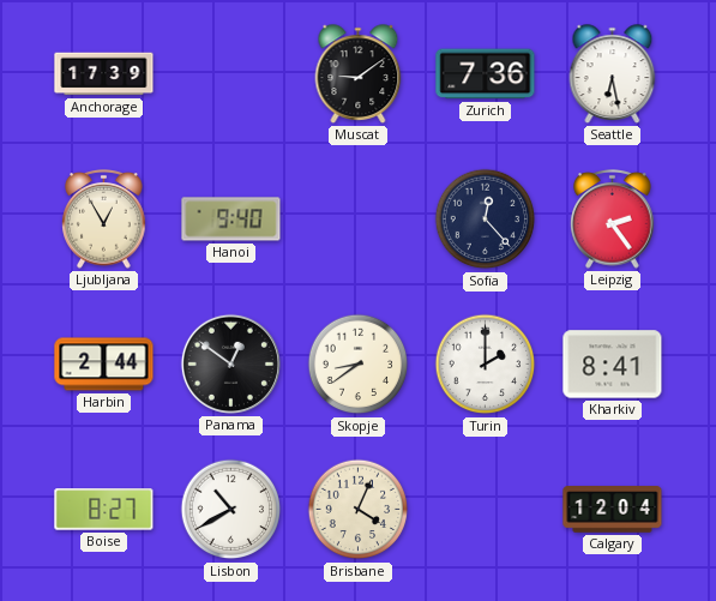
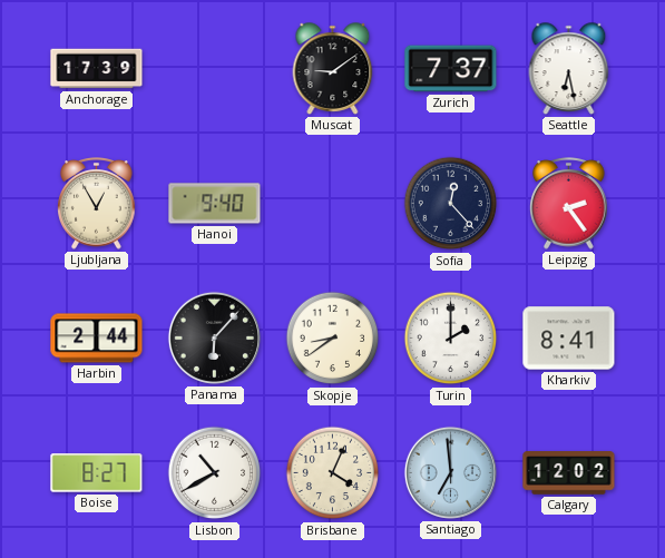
Zurich: 7:36 -> 7:37 (451, 69)
Panama: 12:51 -> 6:07 (214, 337)
Santiago: none -> 6:59 (450, 472)
Calgary: 12:04 -> 12:02 (569, 473)
